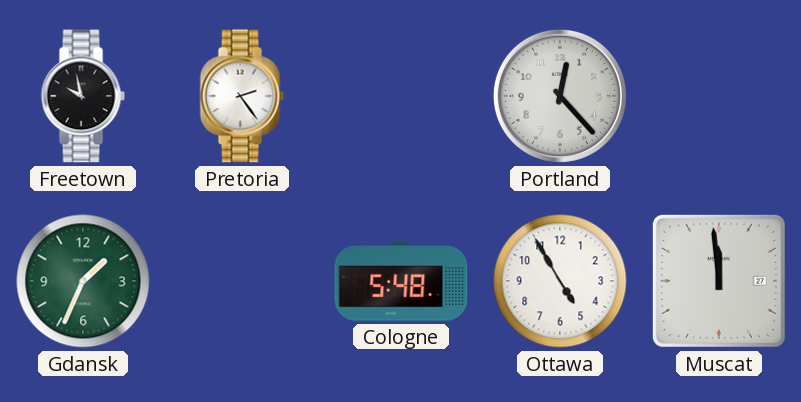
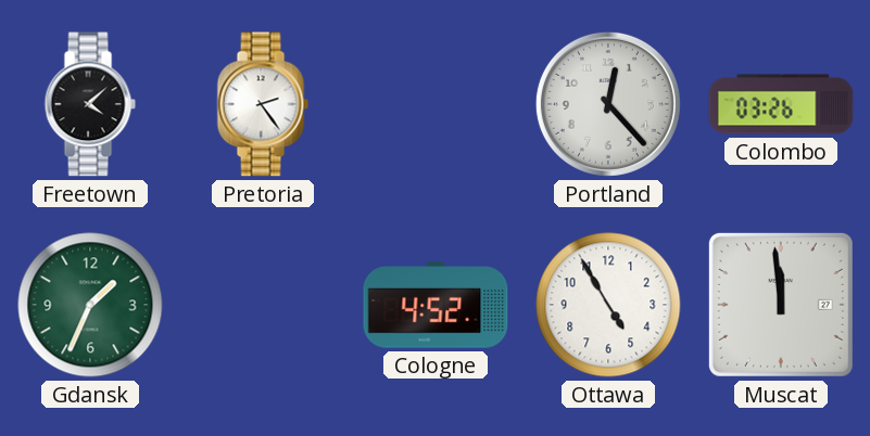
Freetown: 9:58 -> 4:08 (90, 104)
Colombo: none -> 03:26 (781, 104)
Cologne: 5:48 -> 4:52 (436, 305)
